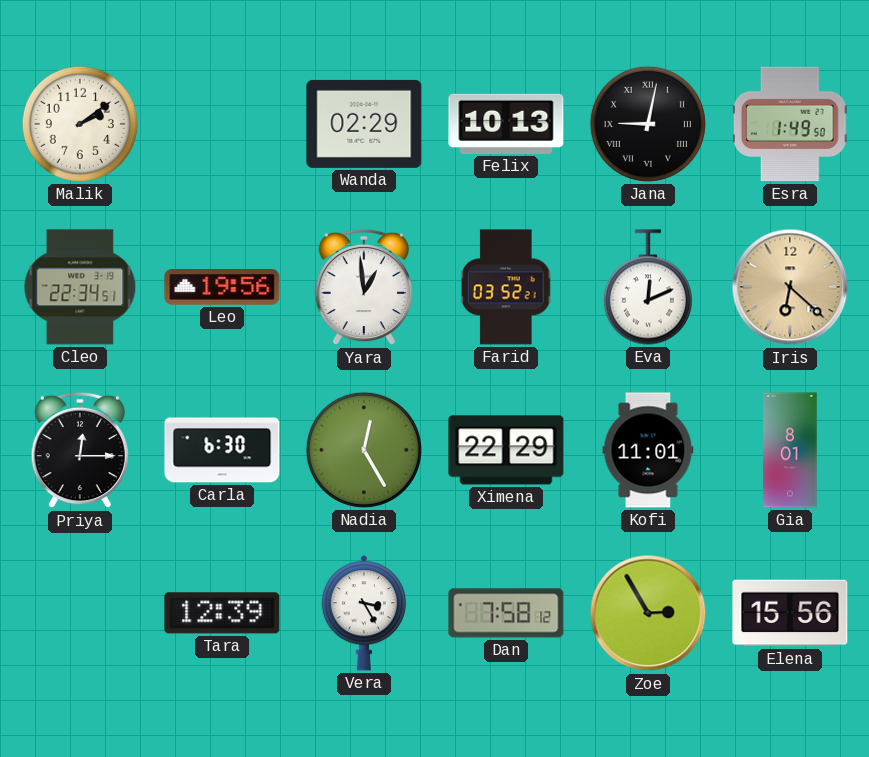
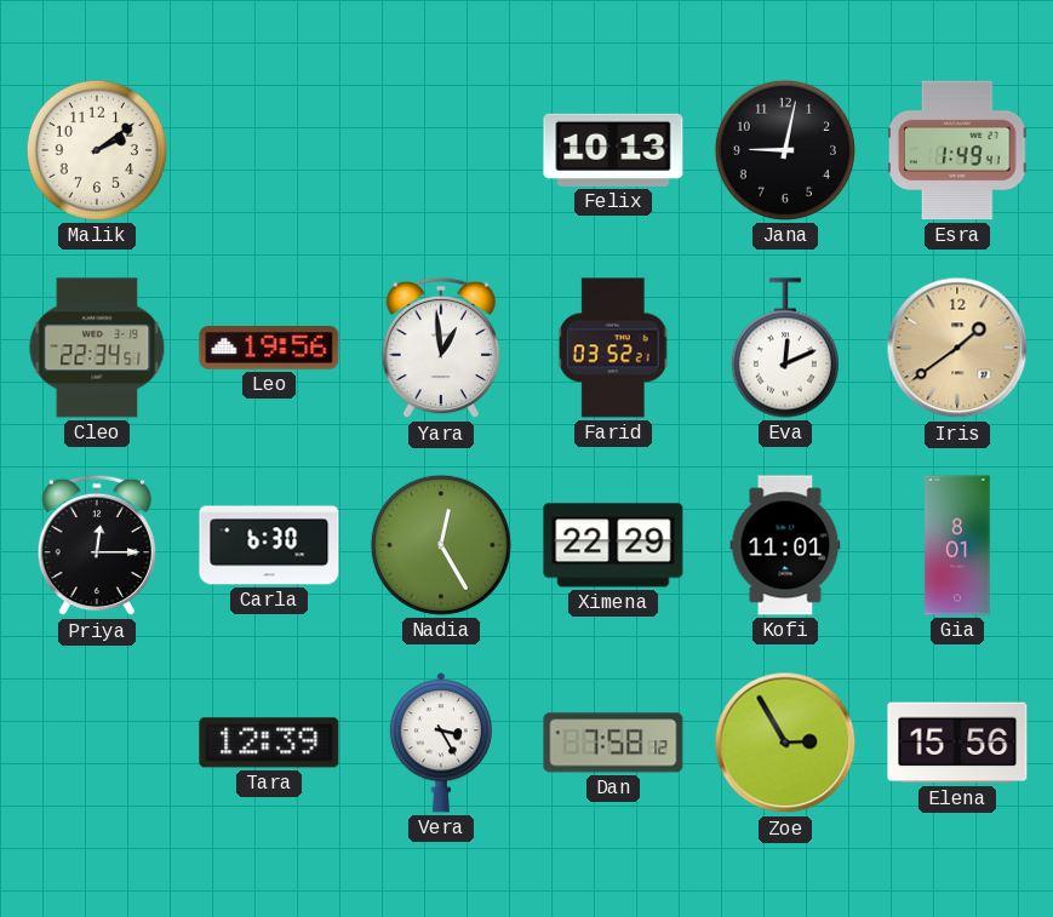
Wanda: 02:29 -> none (364, 124)
Jana numerals: Roman -> Arabic (785, 150)
Esra: 1:49:50 -> 1:49:41 (957, 150)
Iris: 6:22 -> 1:39 (957, 348)
